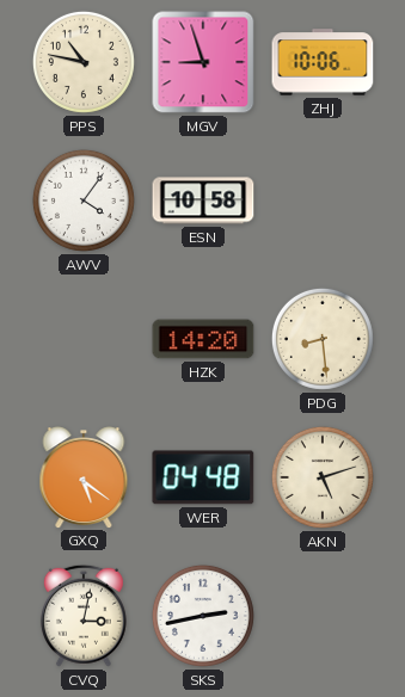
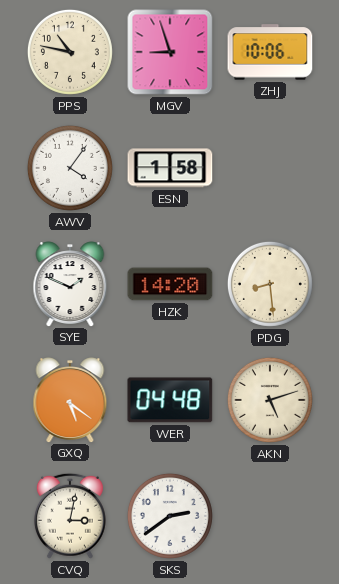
ESN: 10:58 -> 1:58 (170, 168)
SYE: none -> 1:49 (70, 284)
SKS: 2:43 -> 2:39 (170, 516)
